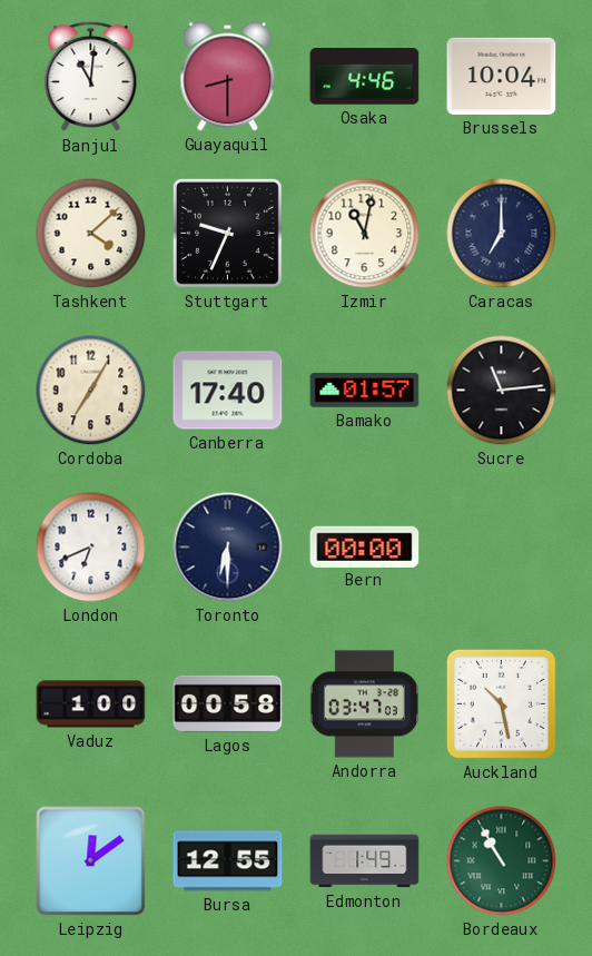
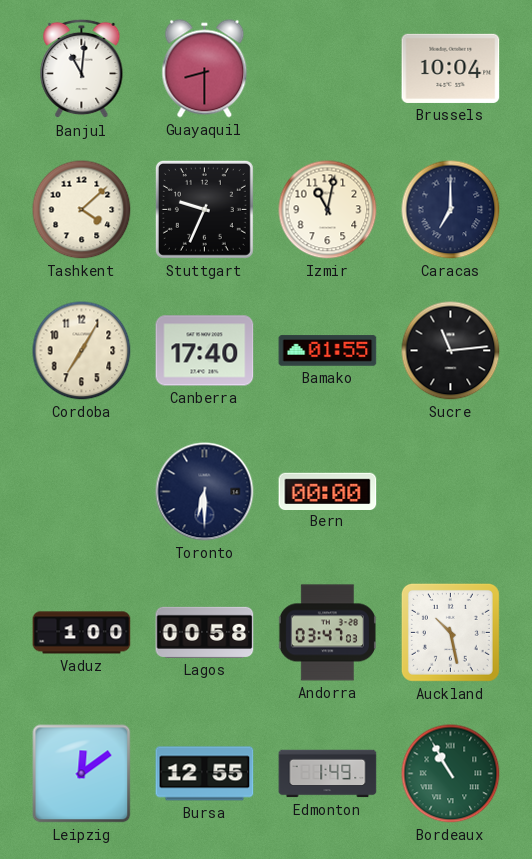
Osaka: 4:46 -> none (365, 77)
Bamako: 01:57 -> 01:55 (328, 351)
London: 6:41 -> none (91, 548)
